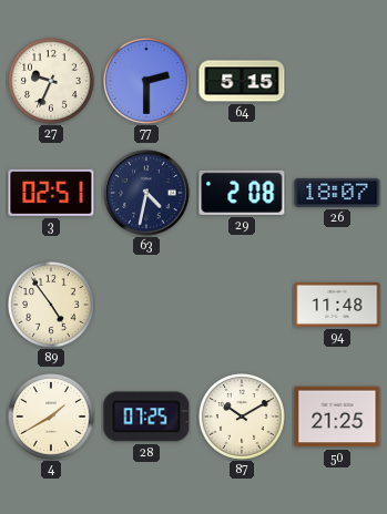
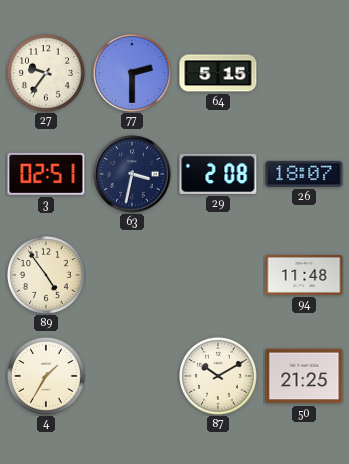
27: 9:34 -> 9:36 (47, 74)
63: 4:32 -> 3:32 (132, 174)
4: 1:40 -> 1:35 (47, 377)
28: 07:25 -> none (146, 417)
